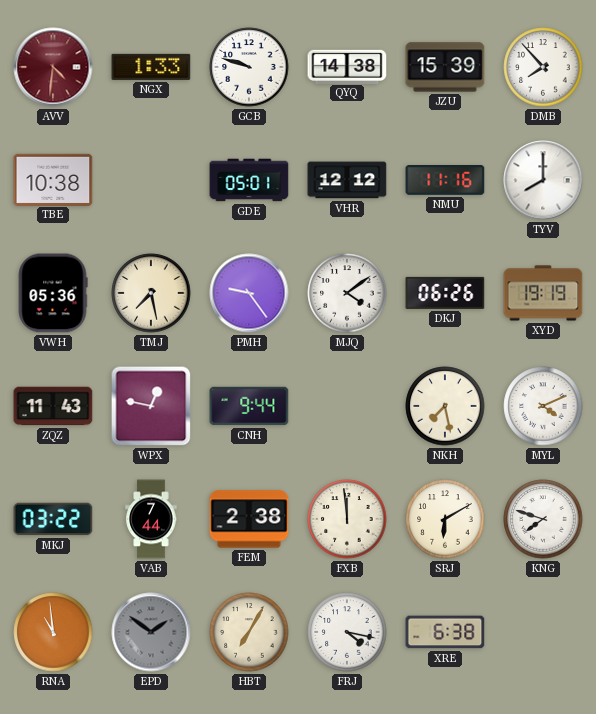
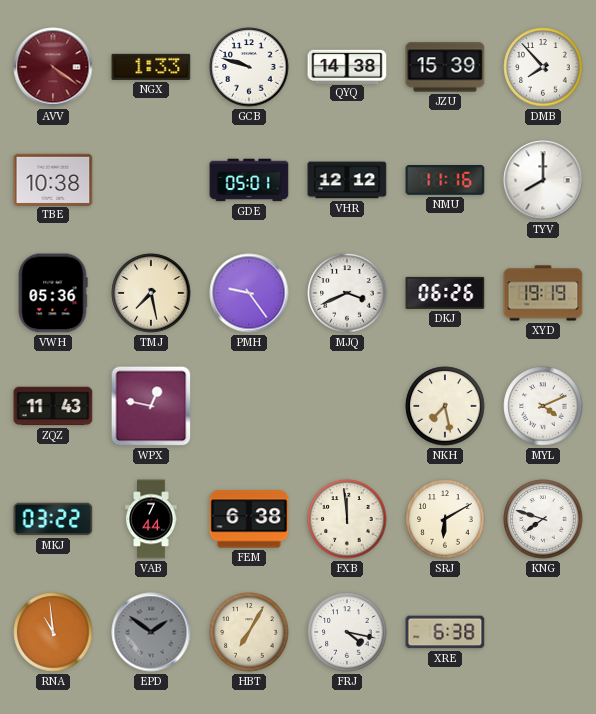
AVV: 4:31 -> 4:21 (53, 67)
MJQ: 4:09 -> 3:41 (347, 293)
CNH: 9:44 -> none (249, 406)
FEM: 2:38 -> 6:38 (249, 519)
